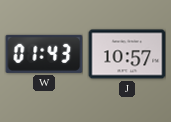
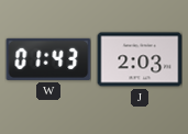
J: 10:57 -> 2:03 (140, 59)
